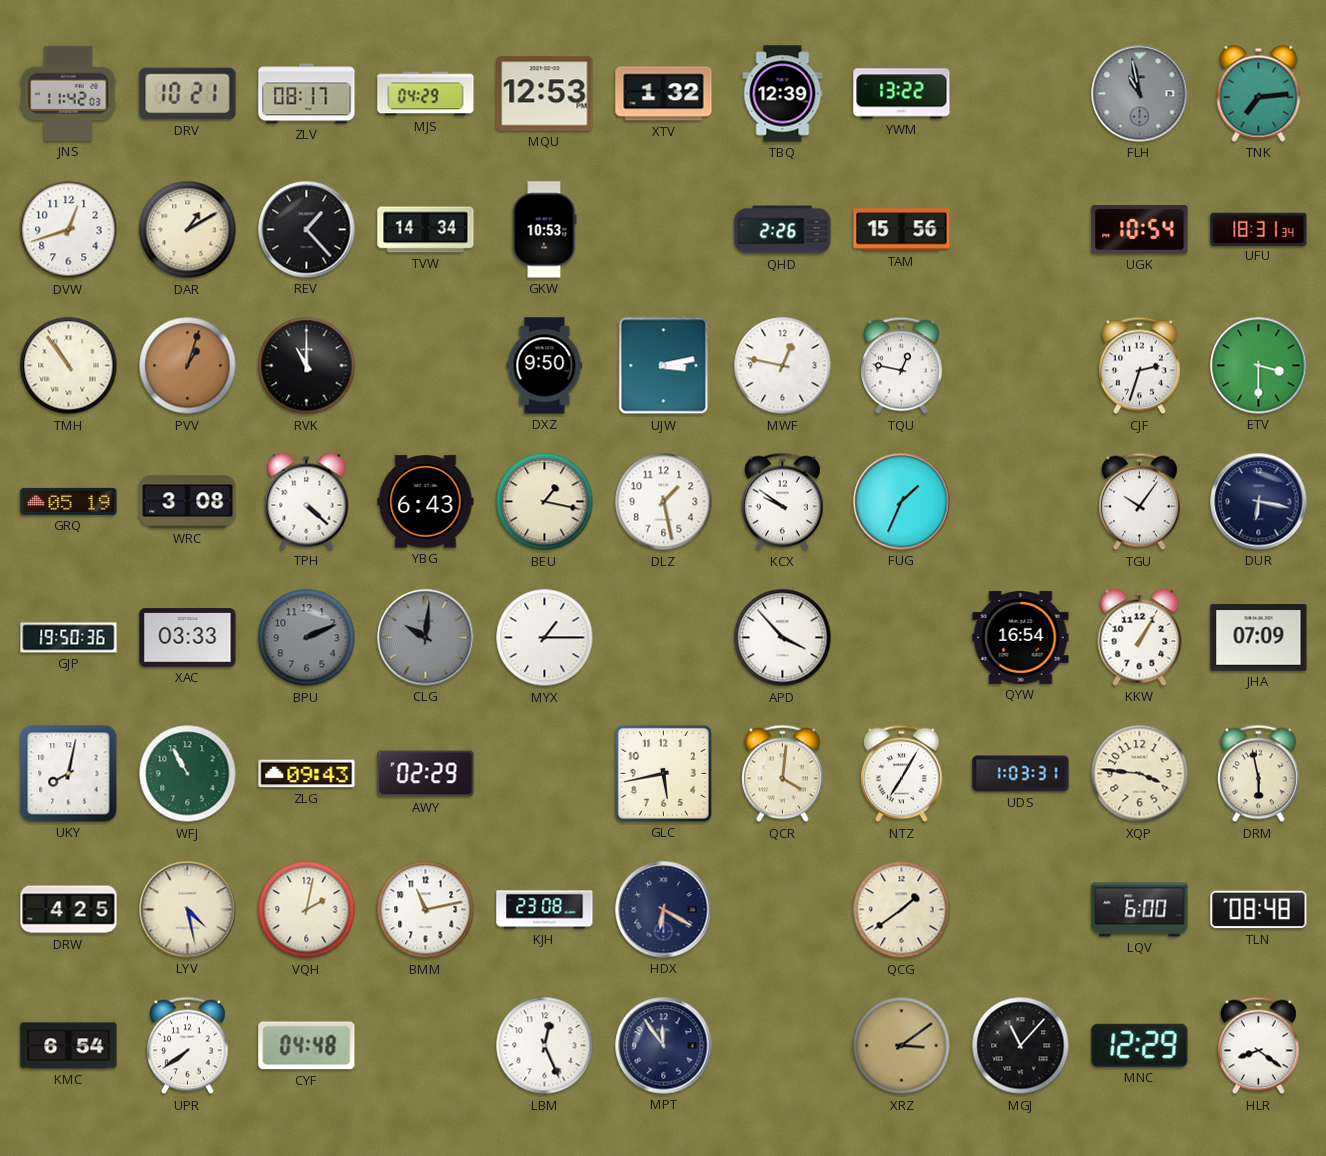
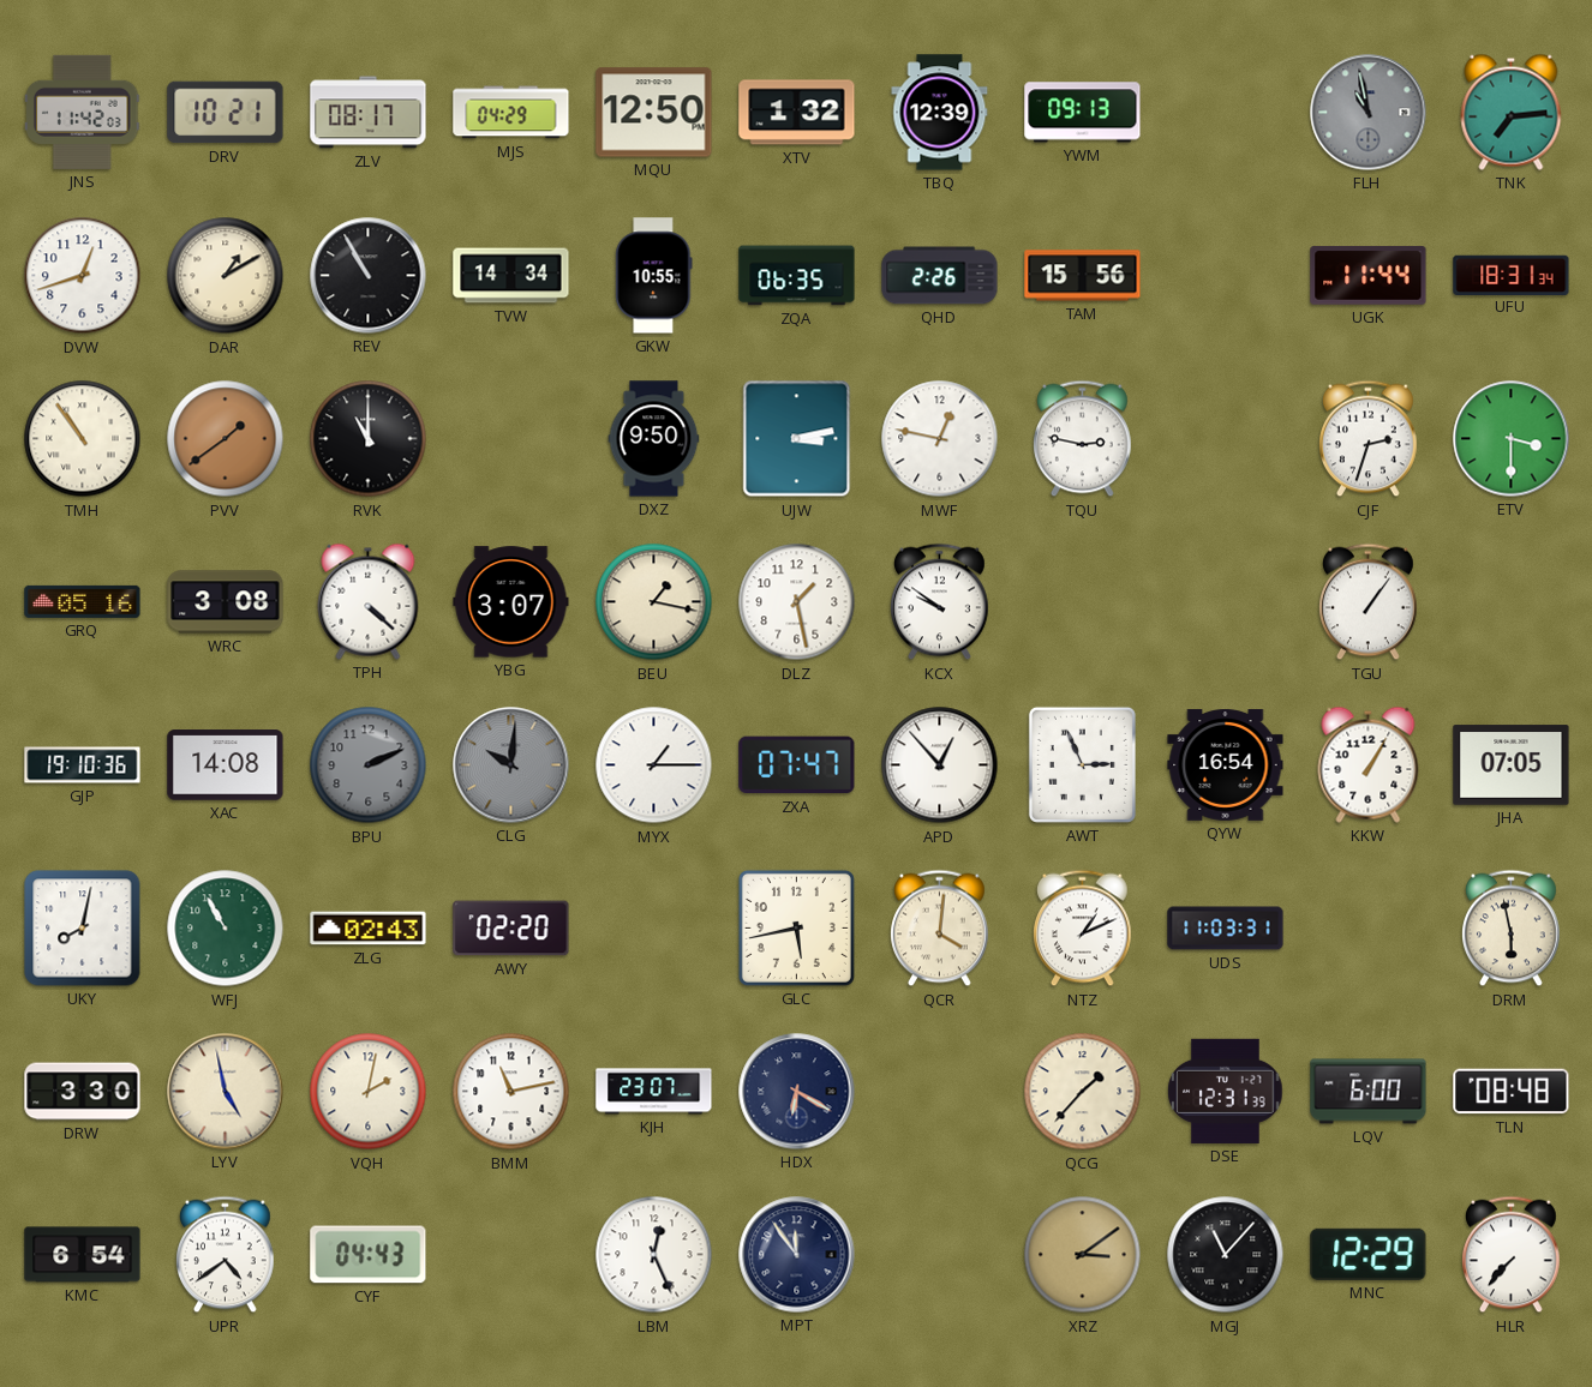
MQU: 12:53 -> 12:50 (654, 113)
YWM: 13:22 -> 09:13 (1083, 113)
REV: 1:23 -> 10:55 (369, 276)
GKW: 10:53 -> 10:55 (654, 276)
ZQA: none -> 06:35 (797, 276)
UGK: 10:54 -> 11:44 (1369, 276)
PVV: 1:03 -> 1:39 (226, 439)
TQU: 12:47 -> 2:47 (1083, 439)
GRQ: 05:19 -> 05:16 (83, 601)
YBG: 6:43 -> 3:07 (511, 602)
FUG: 1:34 -> none (902, 502)
TGU: 10:06 -> 1:06 (1369, 602)
DUR: 6:17 -> none (1259, 502)
GJP: 19:50 -> 19:10 (83, 765)
XAC: 03:33 -> 14:08 (226, 765)
ZXA: none -> 07:47 (797, 765)
APD: 3:53 -> 12:53 (940, 765)
AWT: none -> 2:56 (1082, 764)
JHA: 07:09 -> 07:05 (1512, 765)
ZLG: 09:43 -> 02:43 (369, 929)
AWY: 02:29 -> 02:20 (511, 929)
NTZ: 7:05 -> 1:11 (1083, 929)
UDS: 1:03 -> 11:03 (1226, 929)
XQP: 3:46 -> none (1140, 774)
DRW: 4:25 -> 3:30 (83, 1092)
LYV: 4:28 -> 4:58 (226, 1092)
KJH: 23:08 -> 23:07 (654, 1092)
QCG: 1:39 -> 1:37 (1083, 1092)
DSE: none -> 12:31 (1226, 1091)
UPR: 7:39 -> 4:39 (226, 1255)
CYF: 04:48 -> 04:43 (369, 1255)
HLR: 8:21 -> 7:37 (1512, 1255)
